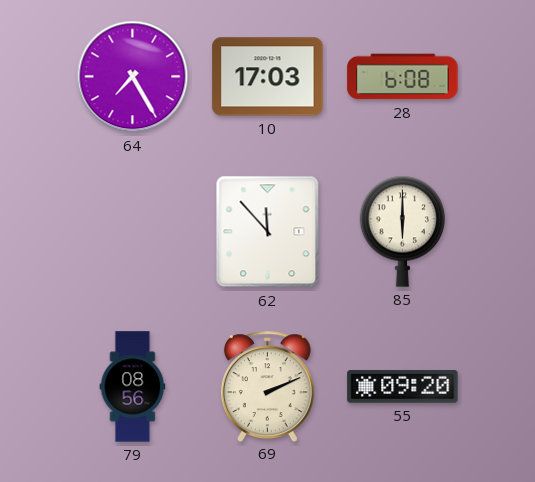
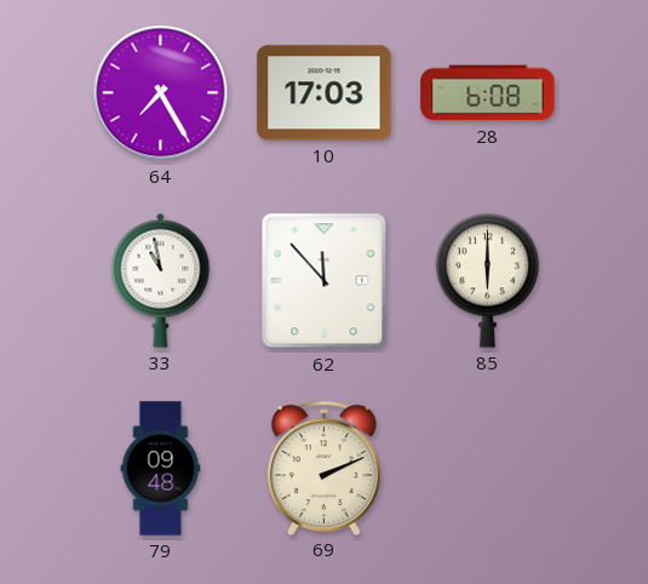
33: none -> 10:58 (161, 280)
79: 08:56 -> 09:48 (161, 469)
55: 09:20 -> none (403, 387)
